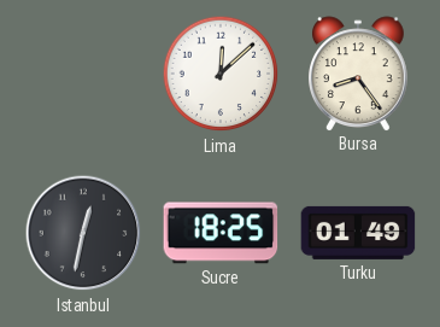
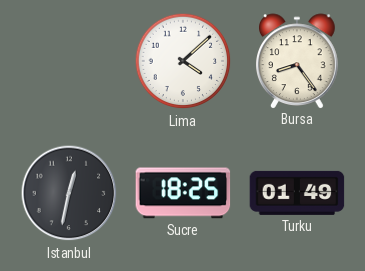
Lima: 12:08 -> 4:08 (183, 61)
